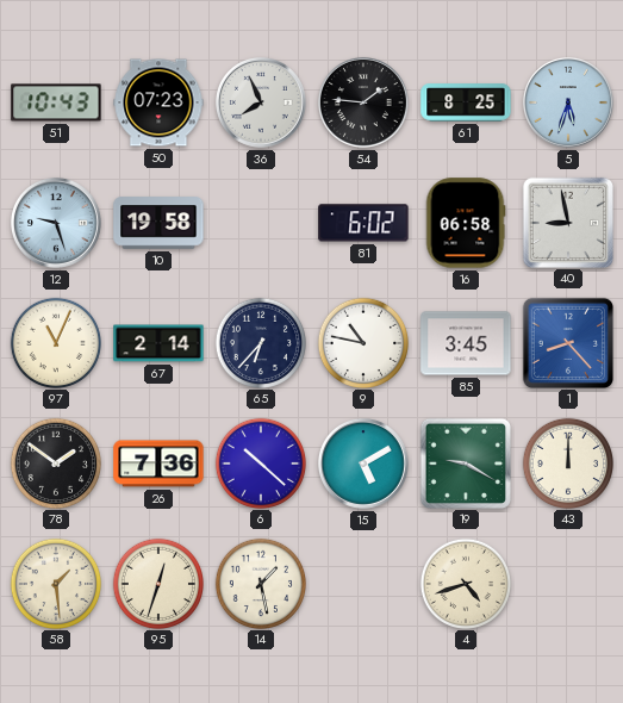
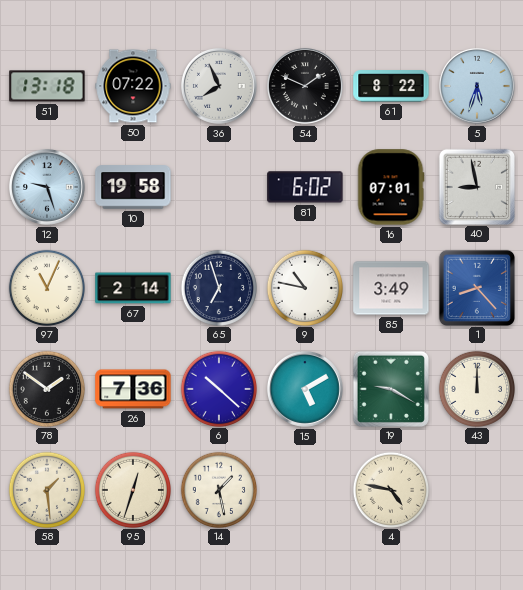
51: 10:43 -> 13:18 (47, 86)
50: 07:23 -> 07:22 (133, 86)
54: 1:46 -> 1:49 (305, 86)
61: 8:25 -> 8:22 (391, 86)
16: 06:58 -> 07:01 (391, 187)
65: 6:37 -> 6:57 (218, 287)
85: 3:45 -> 3:49 (391, 288)
4: 4:42 -> 4:47 (390, 489)
